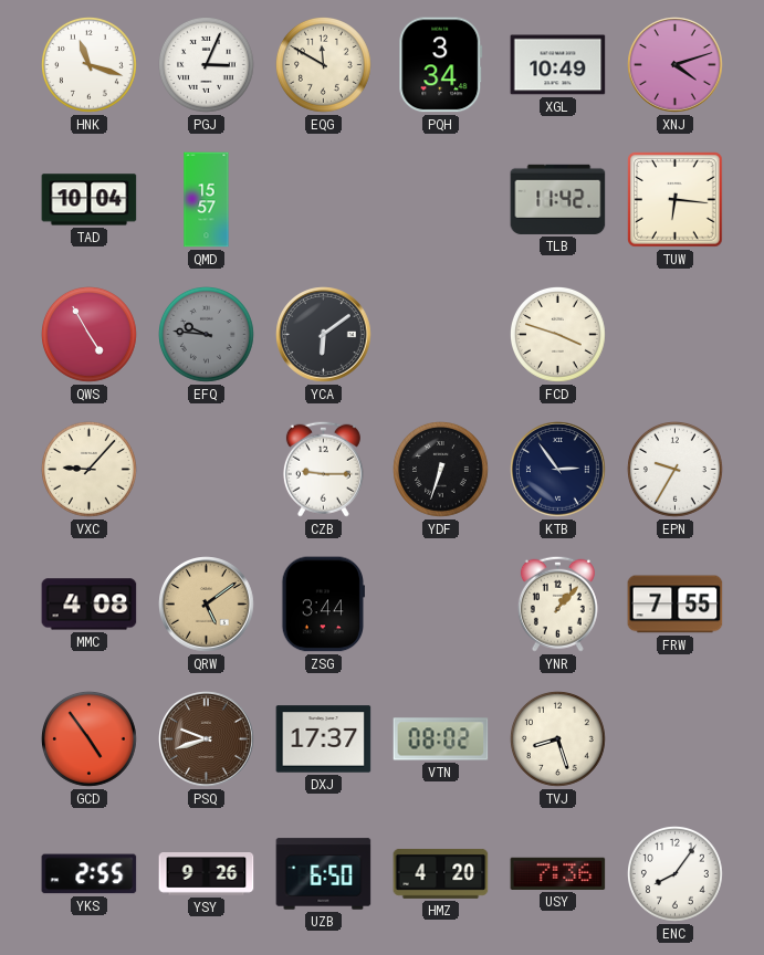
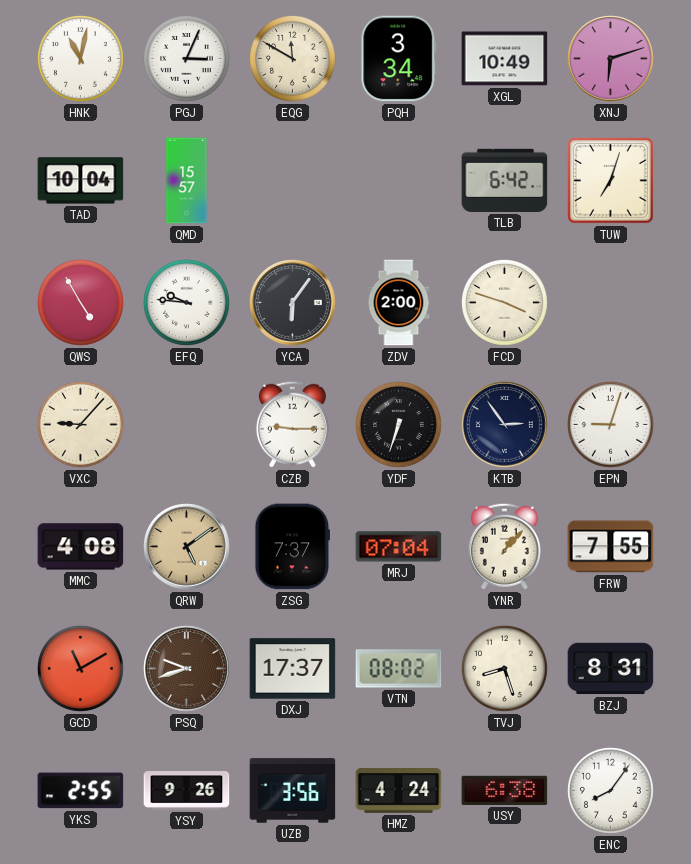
HNK: 11:18 -> 11:02 (81, 59)
XNJ: 4:12 -> 6:12 (611, 59)
TLB: 11:42 -> 6:42 (505, 180)
TUW: 6:16 -> 7:03 (611, 181)
EFQ dial: grey -> white (187, 303)
YCA: 6:09 -> 6:06 (293, 303)
ZDV: none -> 2:00 (399, 303)
EPN: 9:35 -> 9:03 (611, 425)
ZSG: 3:44 -> 7:37 (292, 547)
MRJ: none -> 07:04 (399, 547)
GCD: 4:54 -> 11:10 (81, 669)
BZJ: none -> 8:31 (611, 669)
UZB: 6:50 -> 3:56 (293, 791)
HMZ: 4:20 -> 4:24 (399, 791)
USY: 7:36 -> 6:38 (505, 790)
